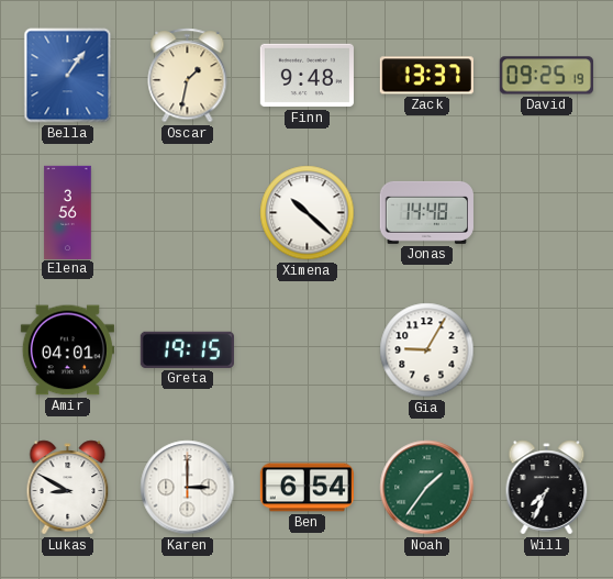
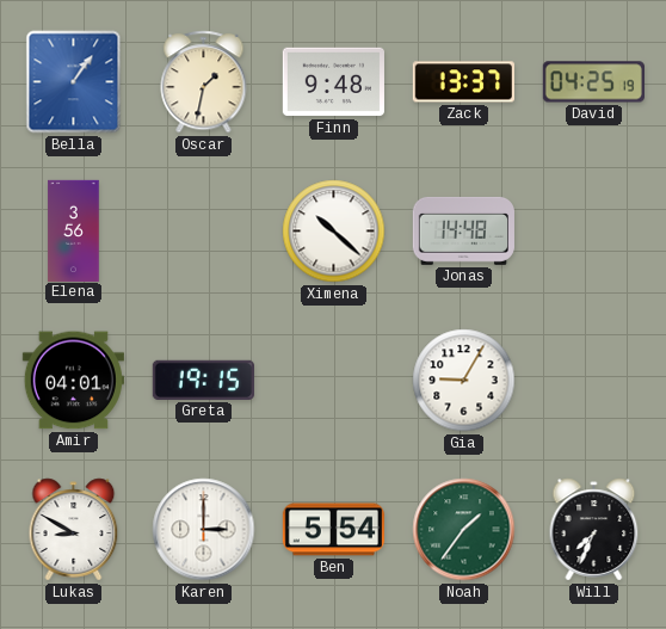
David: 09:25 -> 04:25 (593, 82)
Ben: 6:54 -> 5:54 (333, 530)
